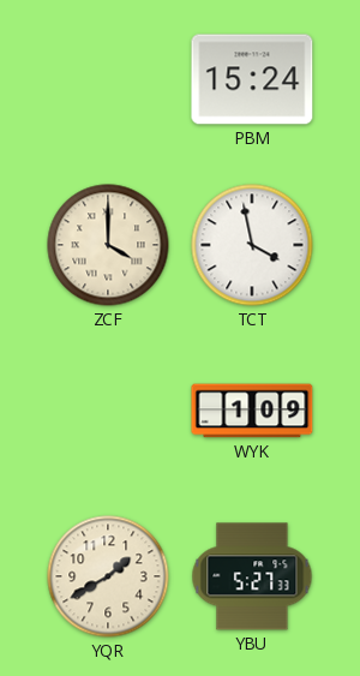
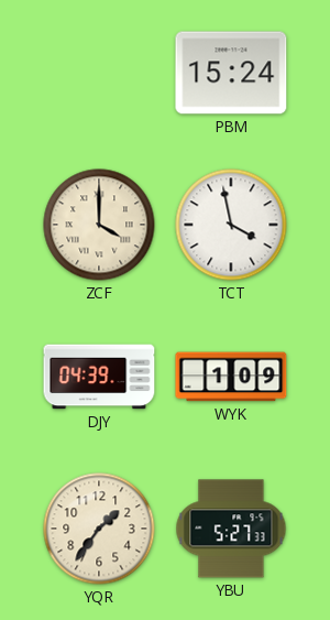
DJY: none -> 04:39 (99, 377)
YQR: 1:40 -> 1:36 (99, 529)
